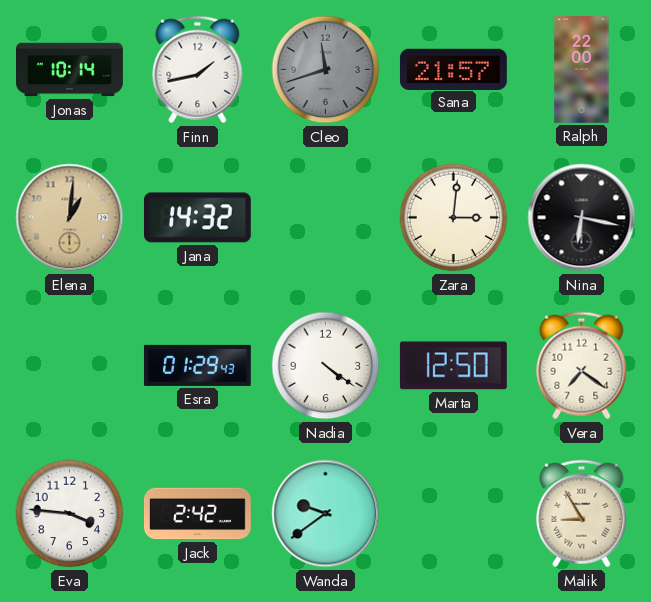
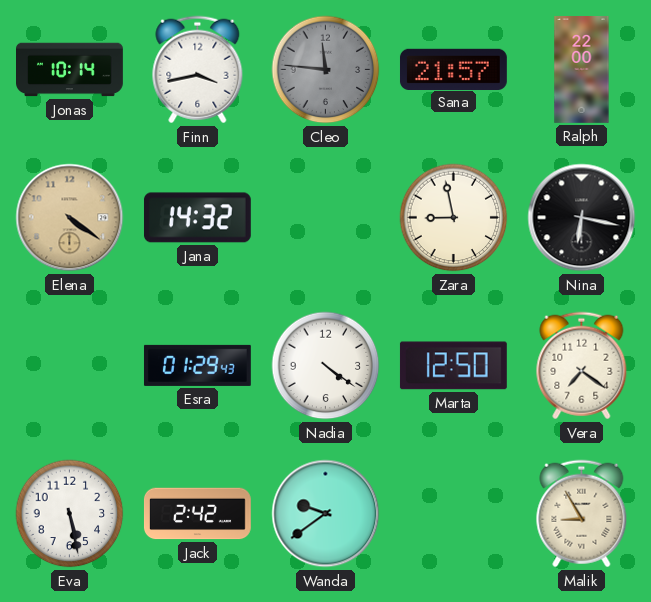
Finn: 1:43 -> 3:43 (198, 70)
Cleo: 11:42 -> 11:46 (326, 70)
Elena: 1:01 -> 4:21 (70, 218)
Zara: 3:01 -> 8:58 (454, 218)
Eva: 3:46 -> 5:28 (70, 514)
